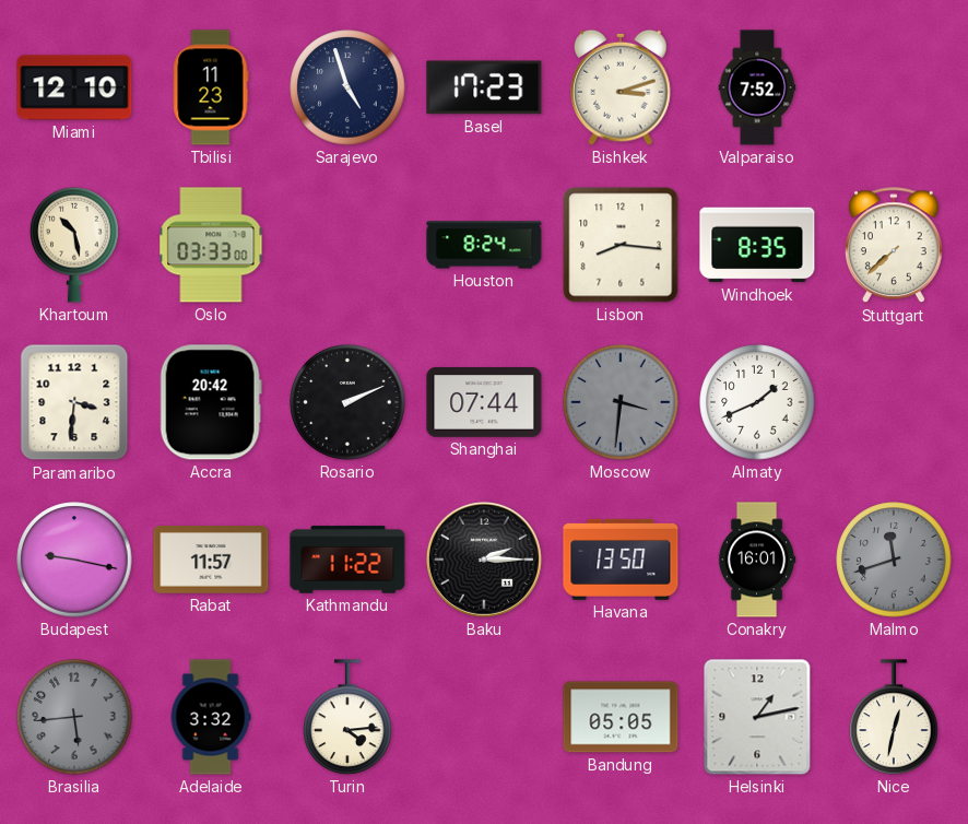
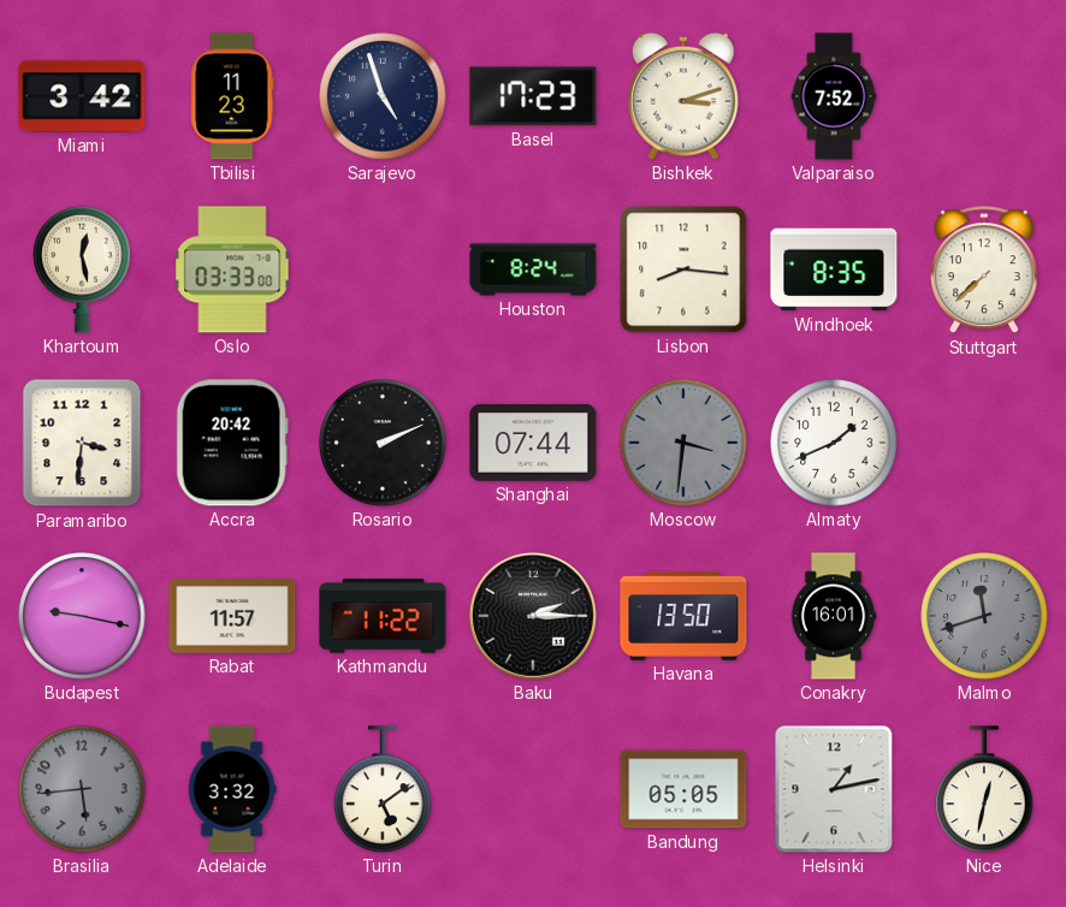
Miami: 12:10 -> 3:42 (82, 96)
Khartoum: 10:28 -> 12:28 (82, 269)
Turin: 4:14 -> 5:09 (383, 789)
